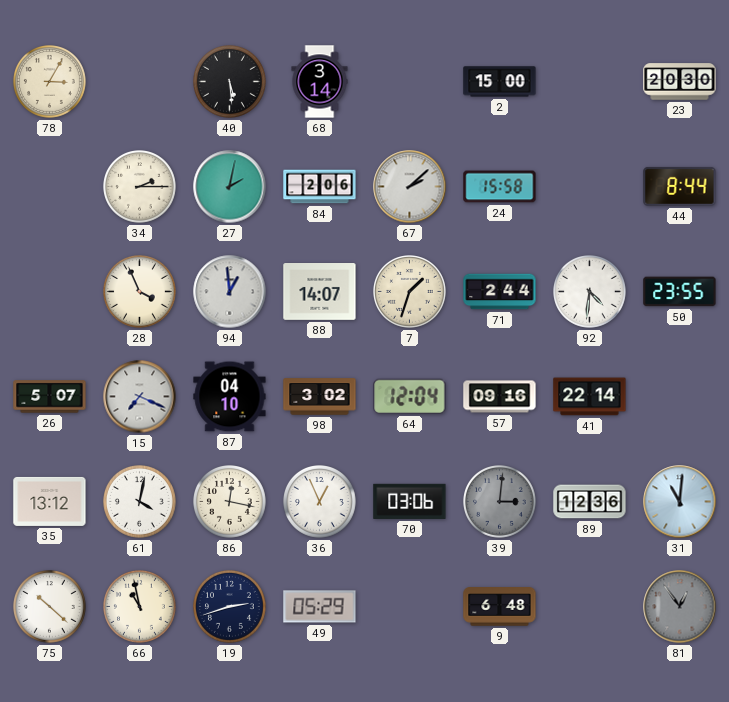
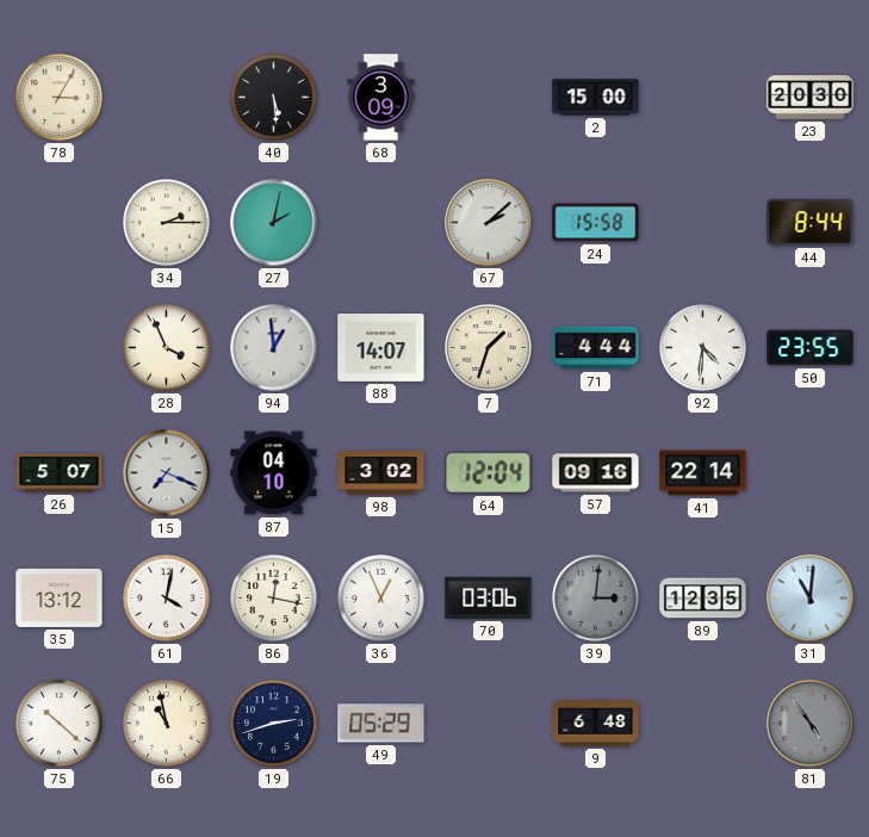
68: 3:14 -> 3:09 (381, 98)
84: 2:06 -> none (320, 187)
71: 2:44 -> 4:44 (596, 348)
89: 12:36 -> 12:35 (703, 599)
81: 12:54 -> 4:54 (811, 724)
